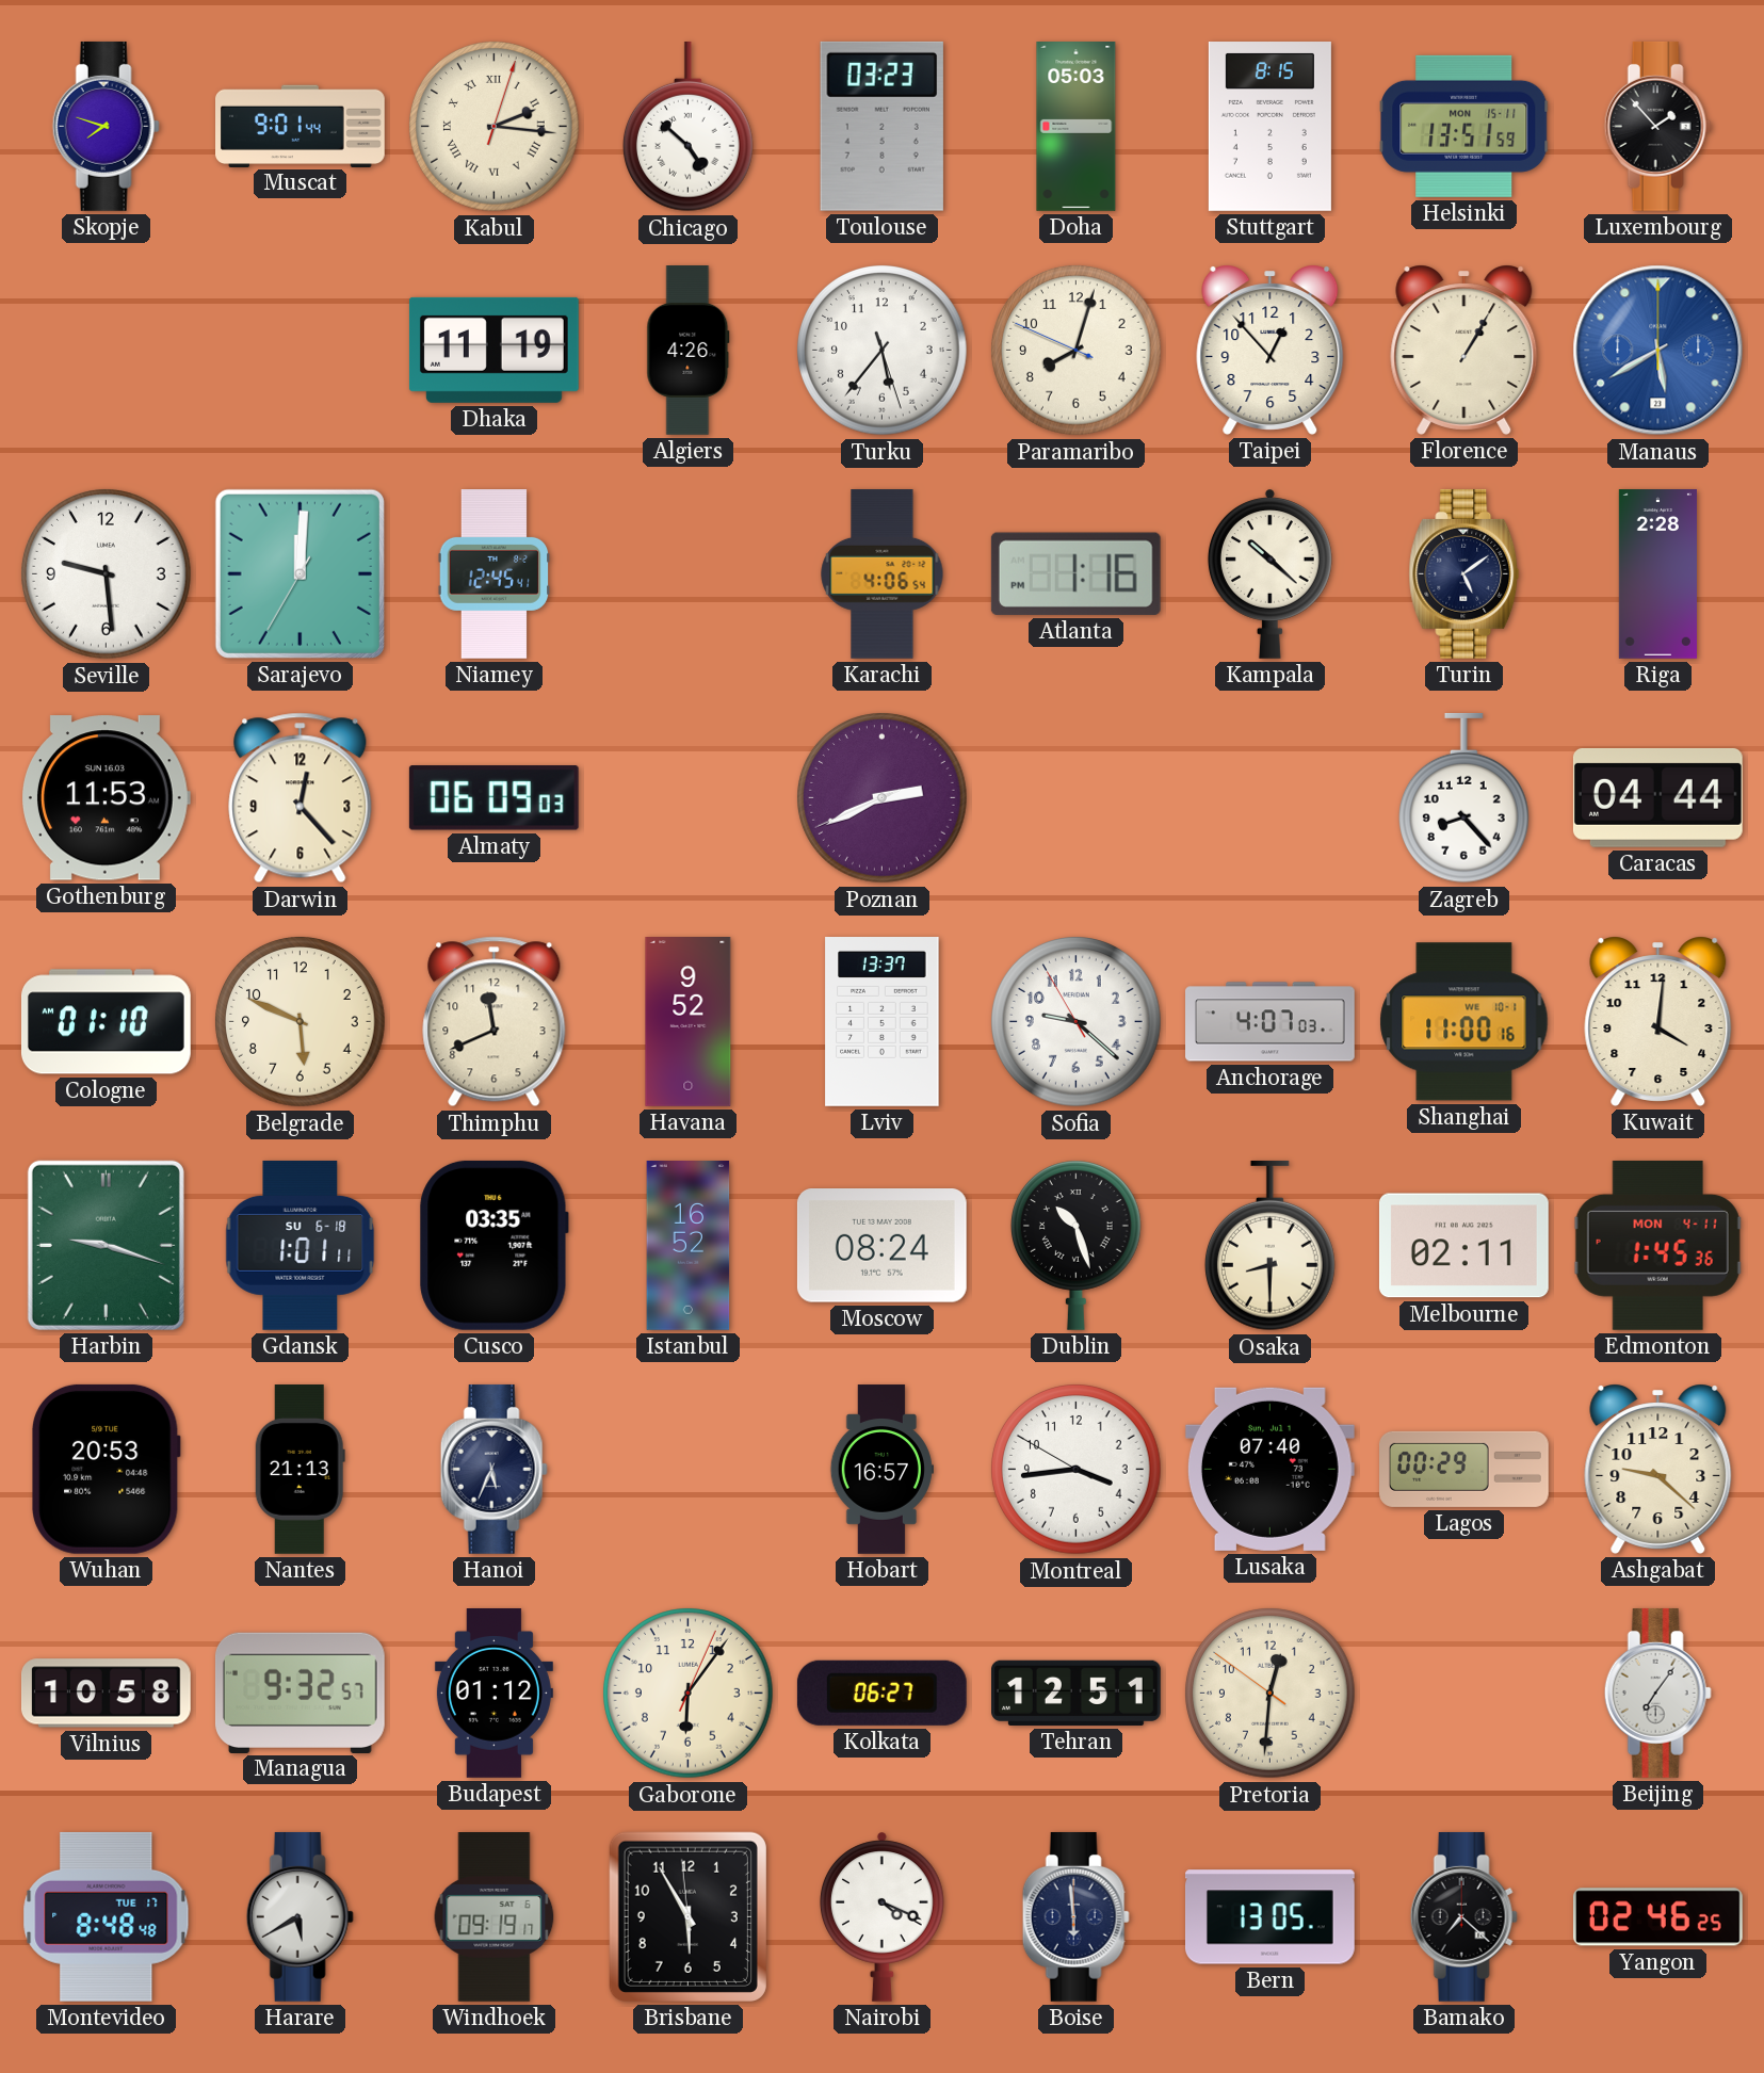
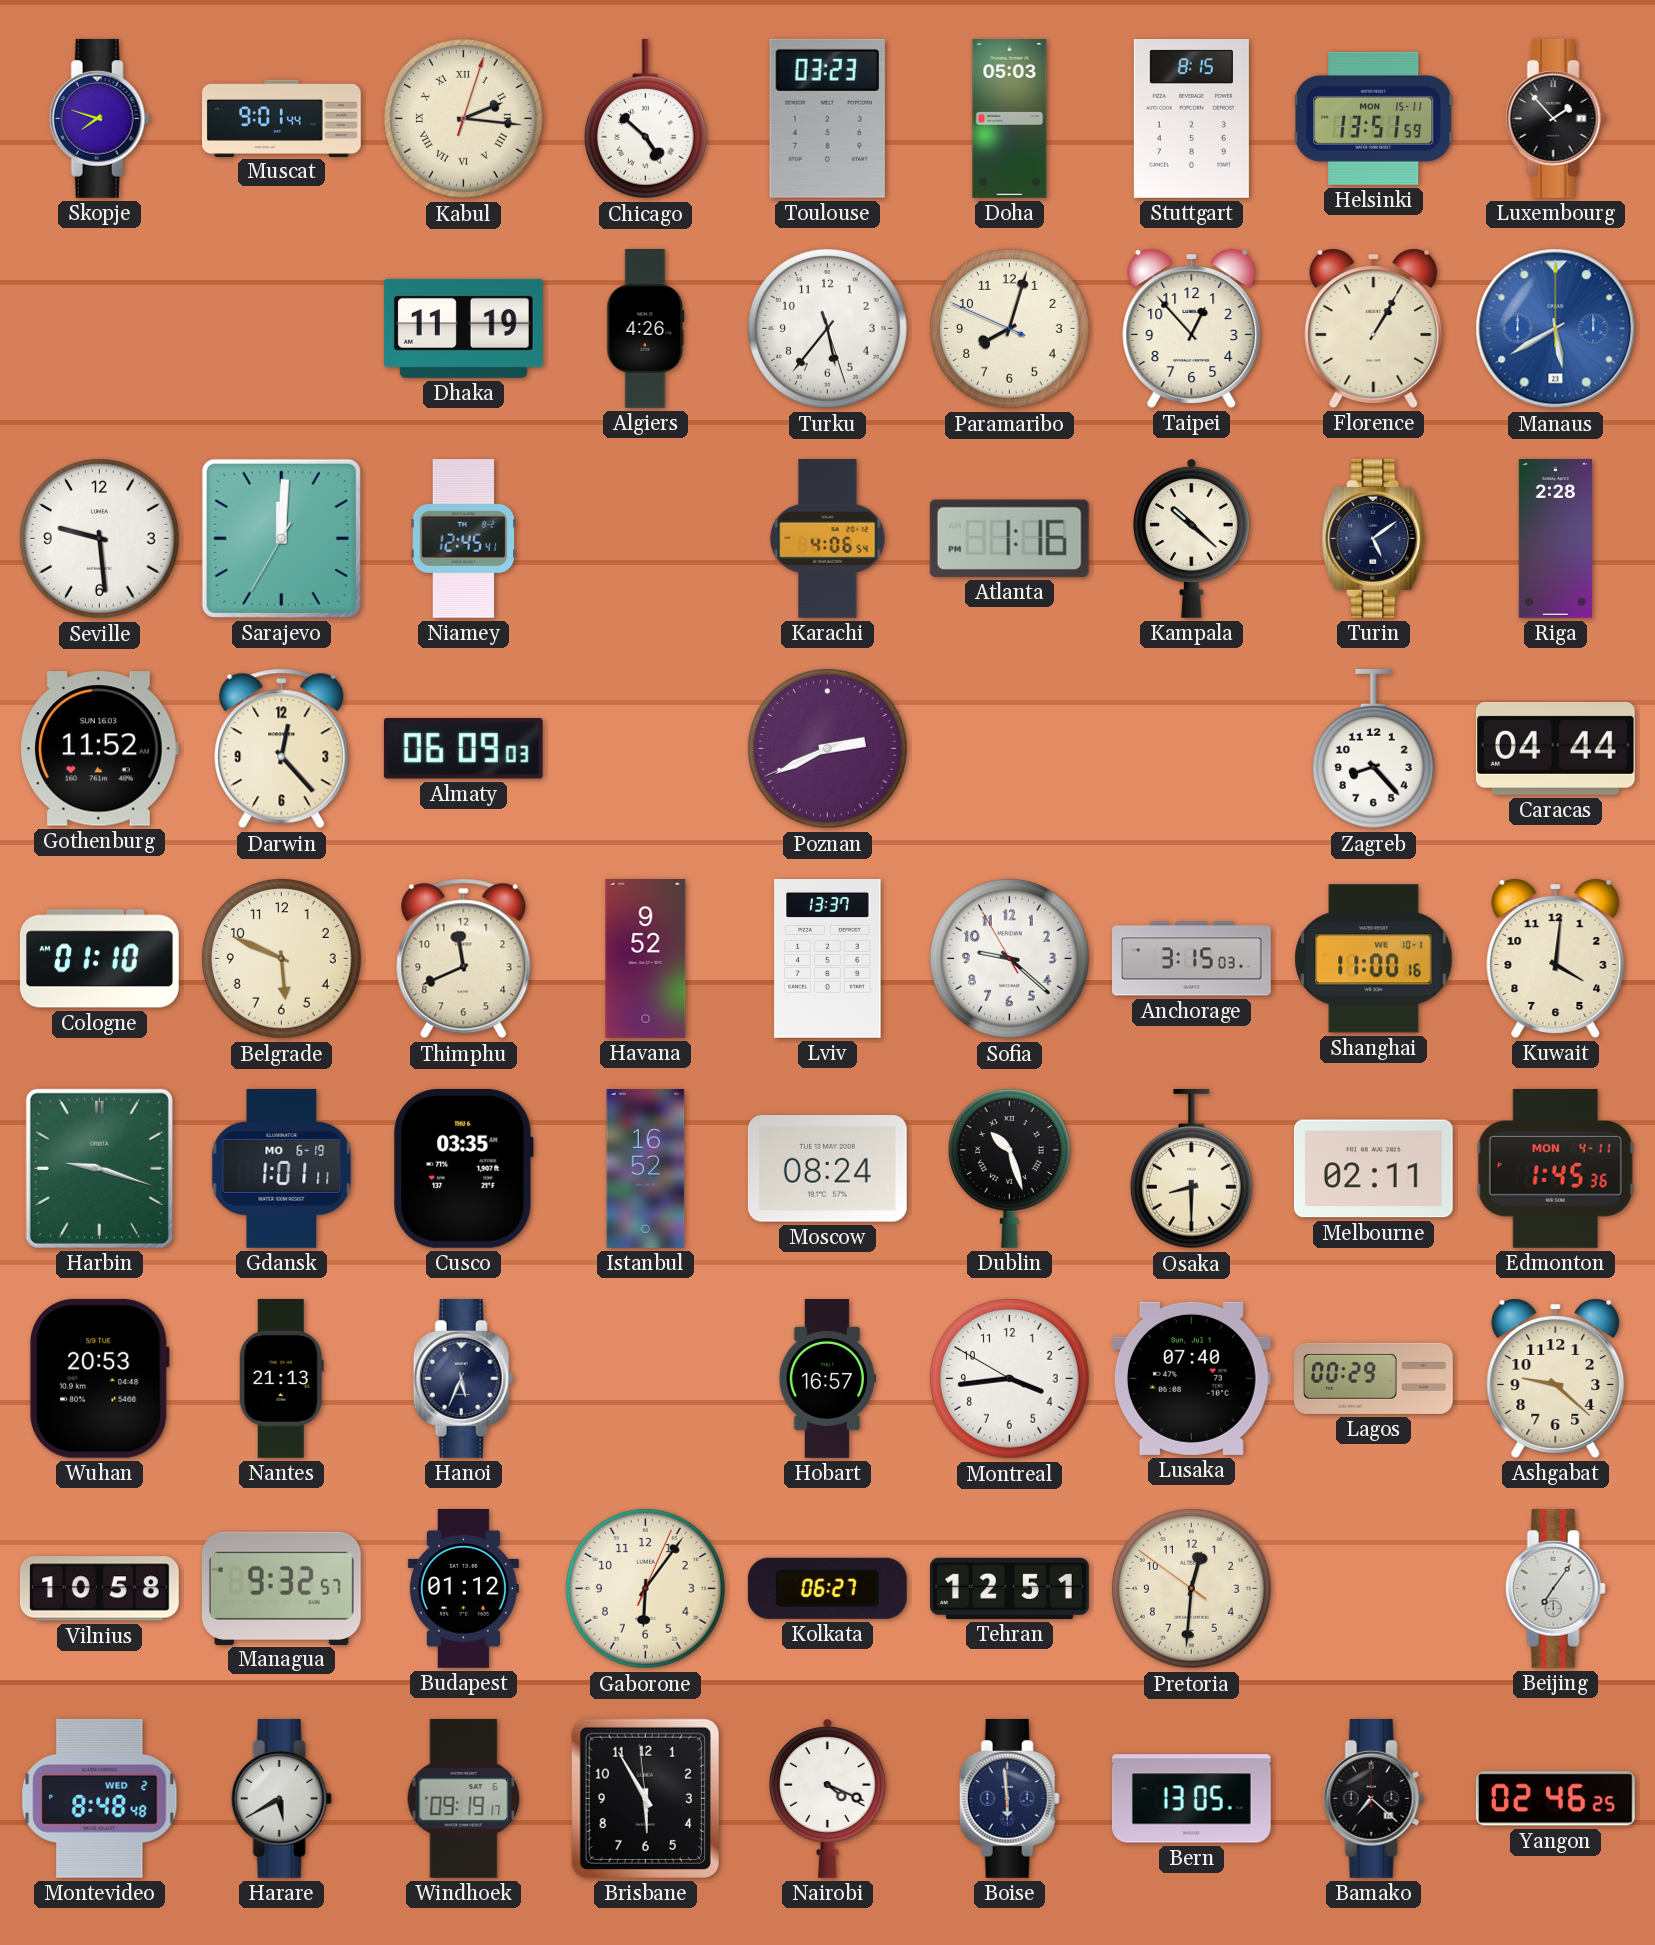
Gothenburg: 11:53 -> 11:52 (100, 749)
Anchorage: 4:07 -> 3:15 (1192, 959)
Gdansk date: SU 6-18 -> MO 6-19 (282, 1168)
Montevideo date: TUE 17 -> WED 2 (100, 1798)
